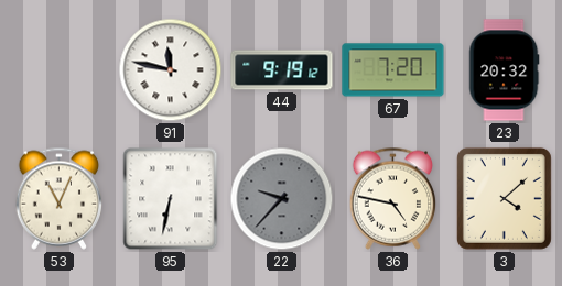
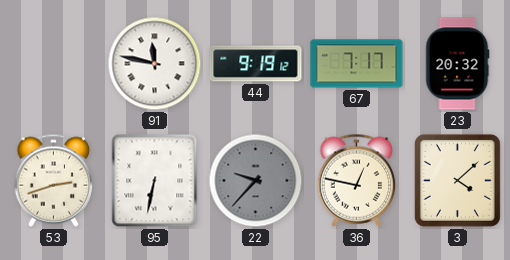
67: 7:20 -> 7:17 (357, 64)
53: 11:04 -> 2:42 (54, 180)
36: 4:47 -> 12:47 (357, 180)
